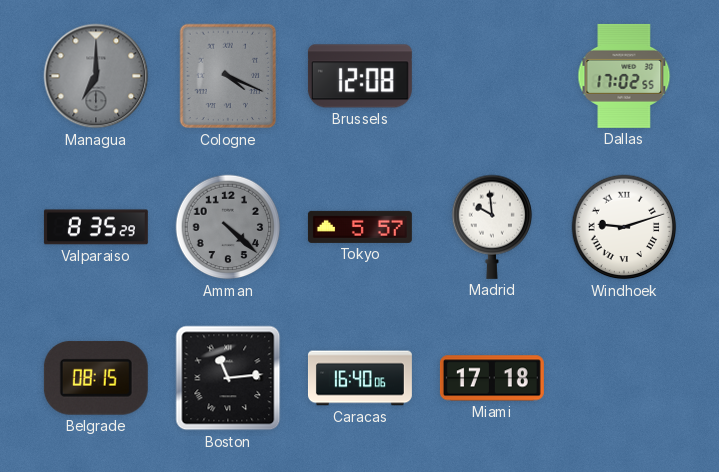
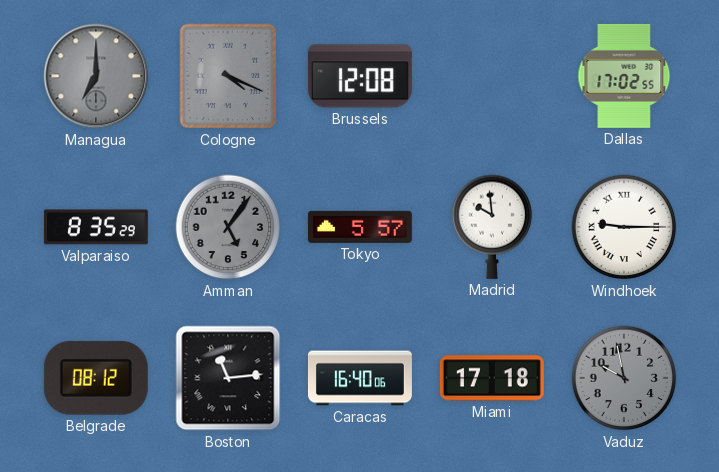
Amman: 4:22 -> 5:06 (228, 227)
Windhoek: 9:12 -> 9:15 (624, 227)
Belgrade: 08:15 -> 08:12 (96, 378)
Vaduz: none -> 9:58 (624, 378)
